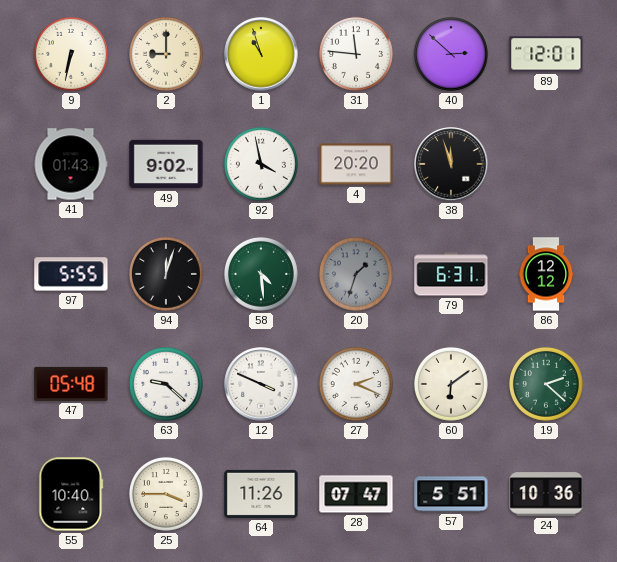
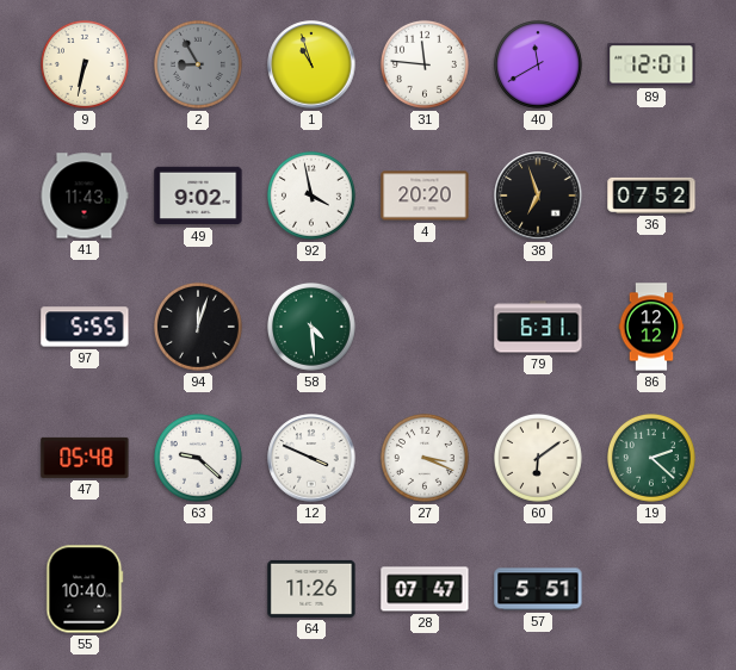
2: 9:00 -> 8:55 (198, 64)
2 dial: cream -> grey (198, 64)
40: 2:52 -> 11:40 (538, 64)
41: 01:43 -> 11:43 (85, 196)
38: 11:57 -> 6:57 (538, 196)
36: none -> 07:52 (651, 196)
20: 1:33 -> none (356, 274)
27: 2:19 -> 3:19 (425, 458)
25: 3:45 -> none (166, 494)
24: 10:36 -> none (546, 494)
